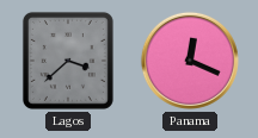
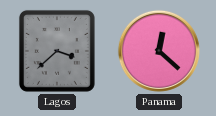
Panama: 12:19 -> 12:22 (159, 51)
